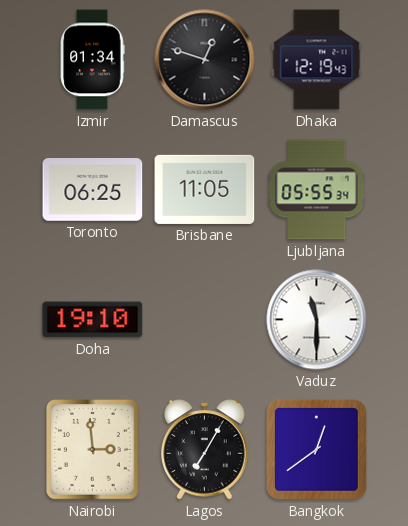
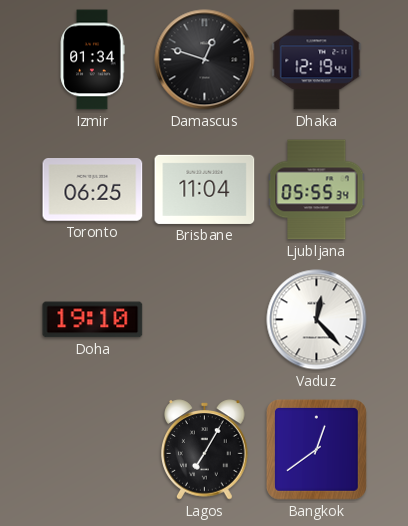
Dhaka: 12:19:43 -> 12:19:44 (317, 60)
Brisbane: 11:05 -> 11:04 (205, 189)
Vaduz: 11:30 -> 12:23 (317, 320)
Nairobi: 2:59 -> none (93, 450)
